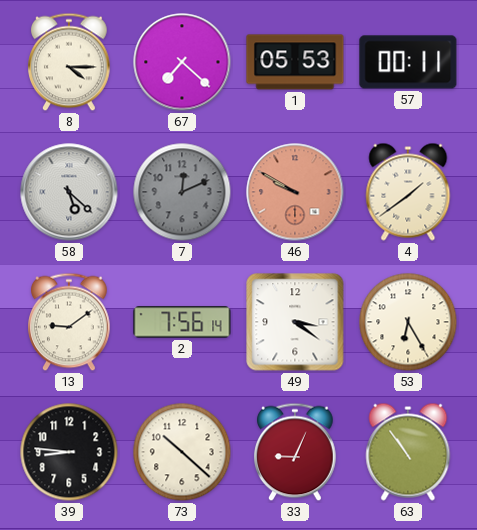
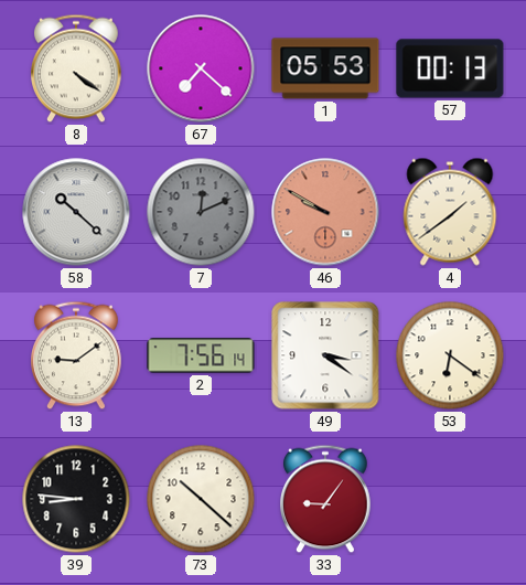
8: 4:15 -> 4:21 (77, 68)
57: 00:11 -> 00:13 (450, 68)
58: 5:22 -> 10:22 (76, 212)
53: 6:25 -> 6:21 (450, 355)
33: 9:04 -> 9:06 (326, 499)
63: 10:54 -> none (408, 452)
